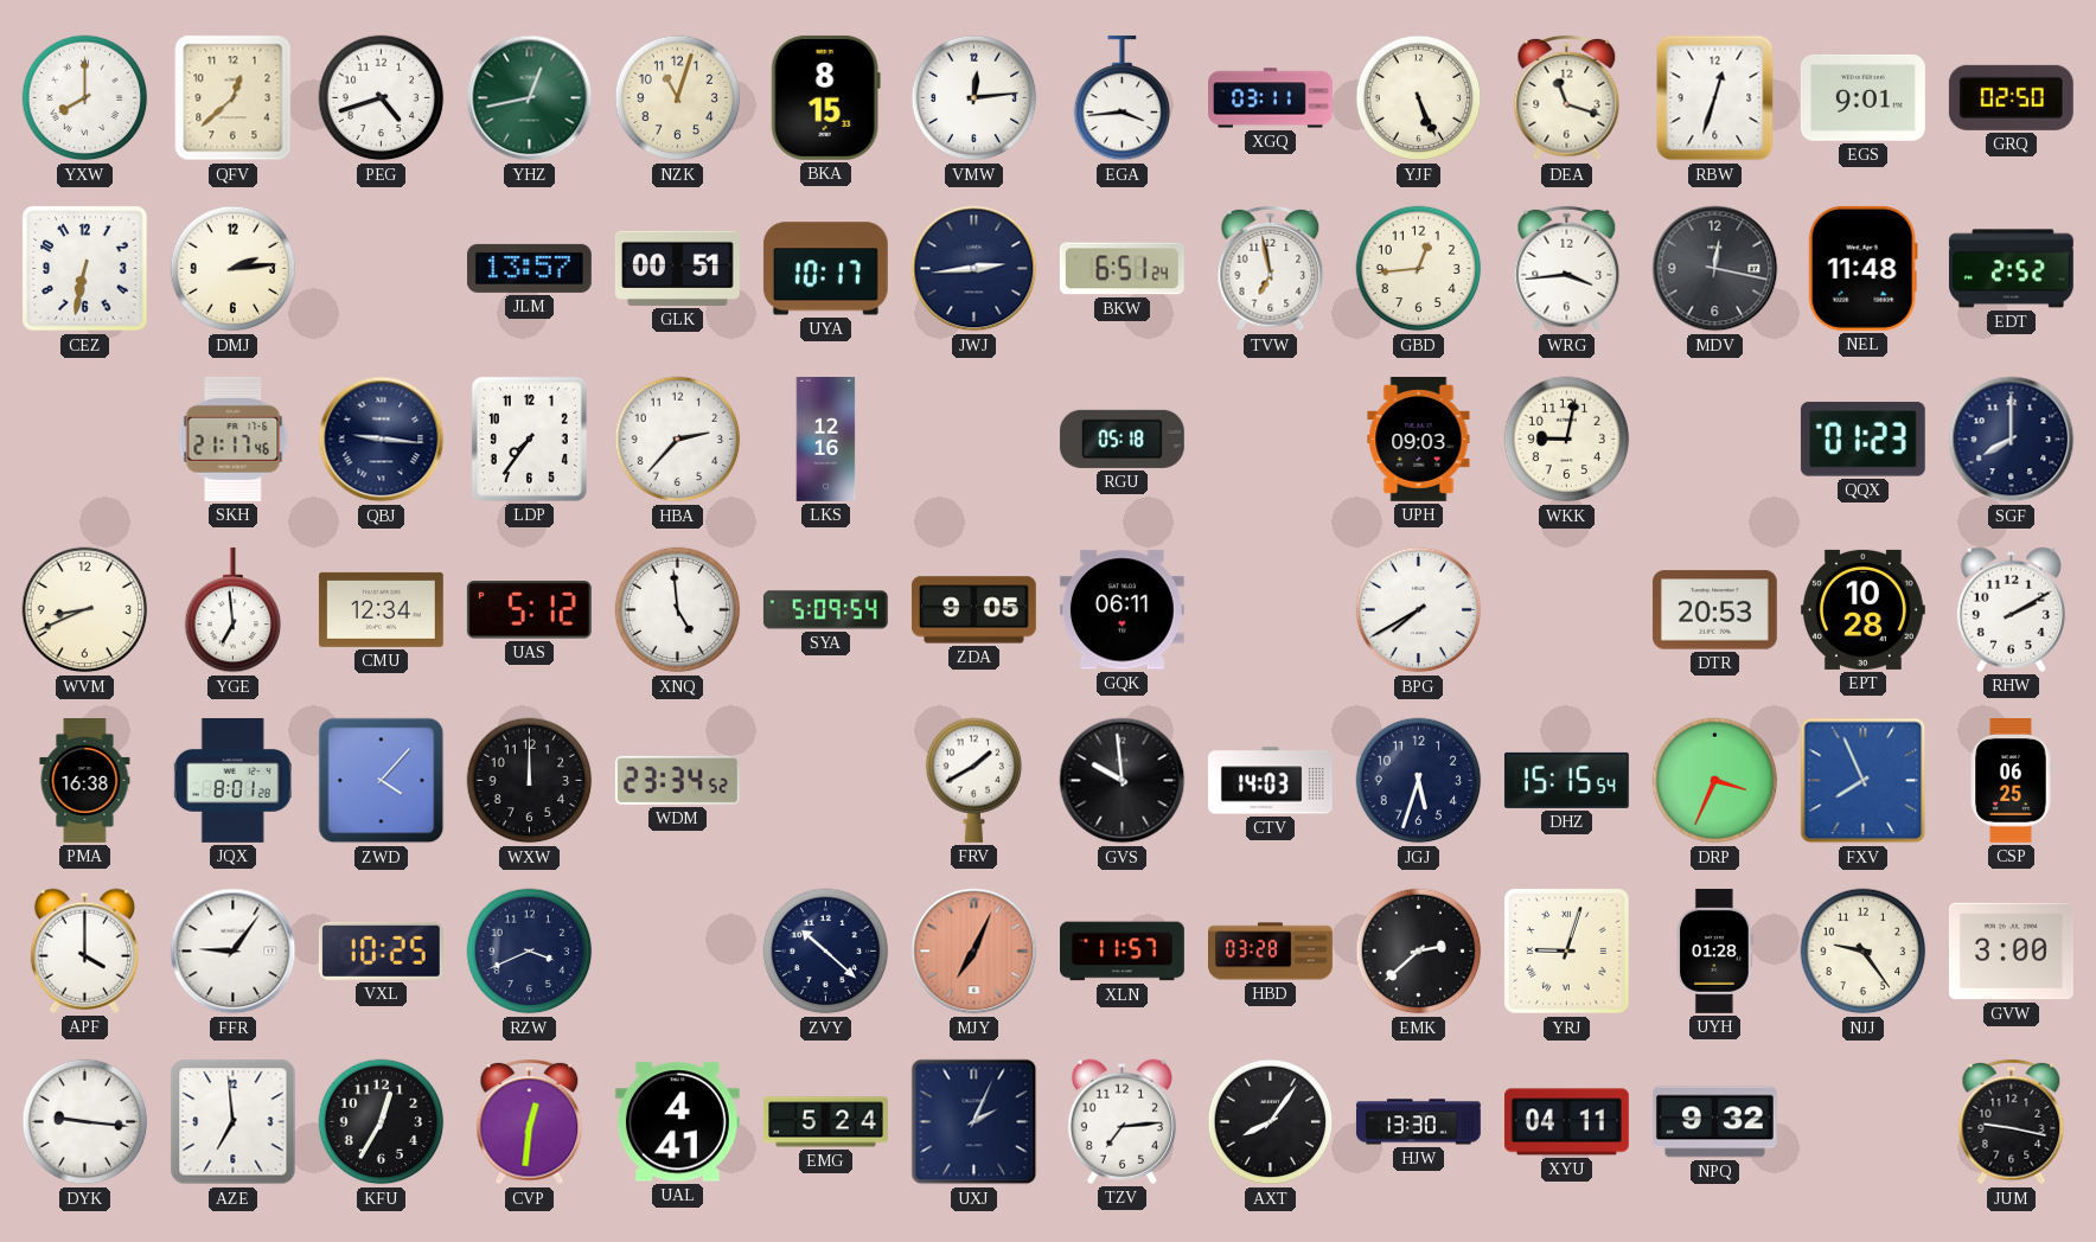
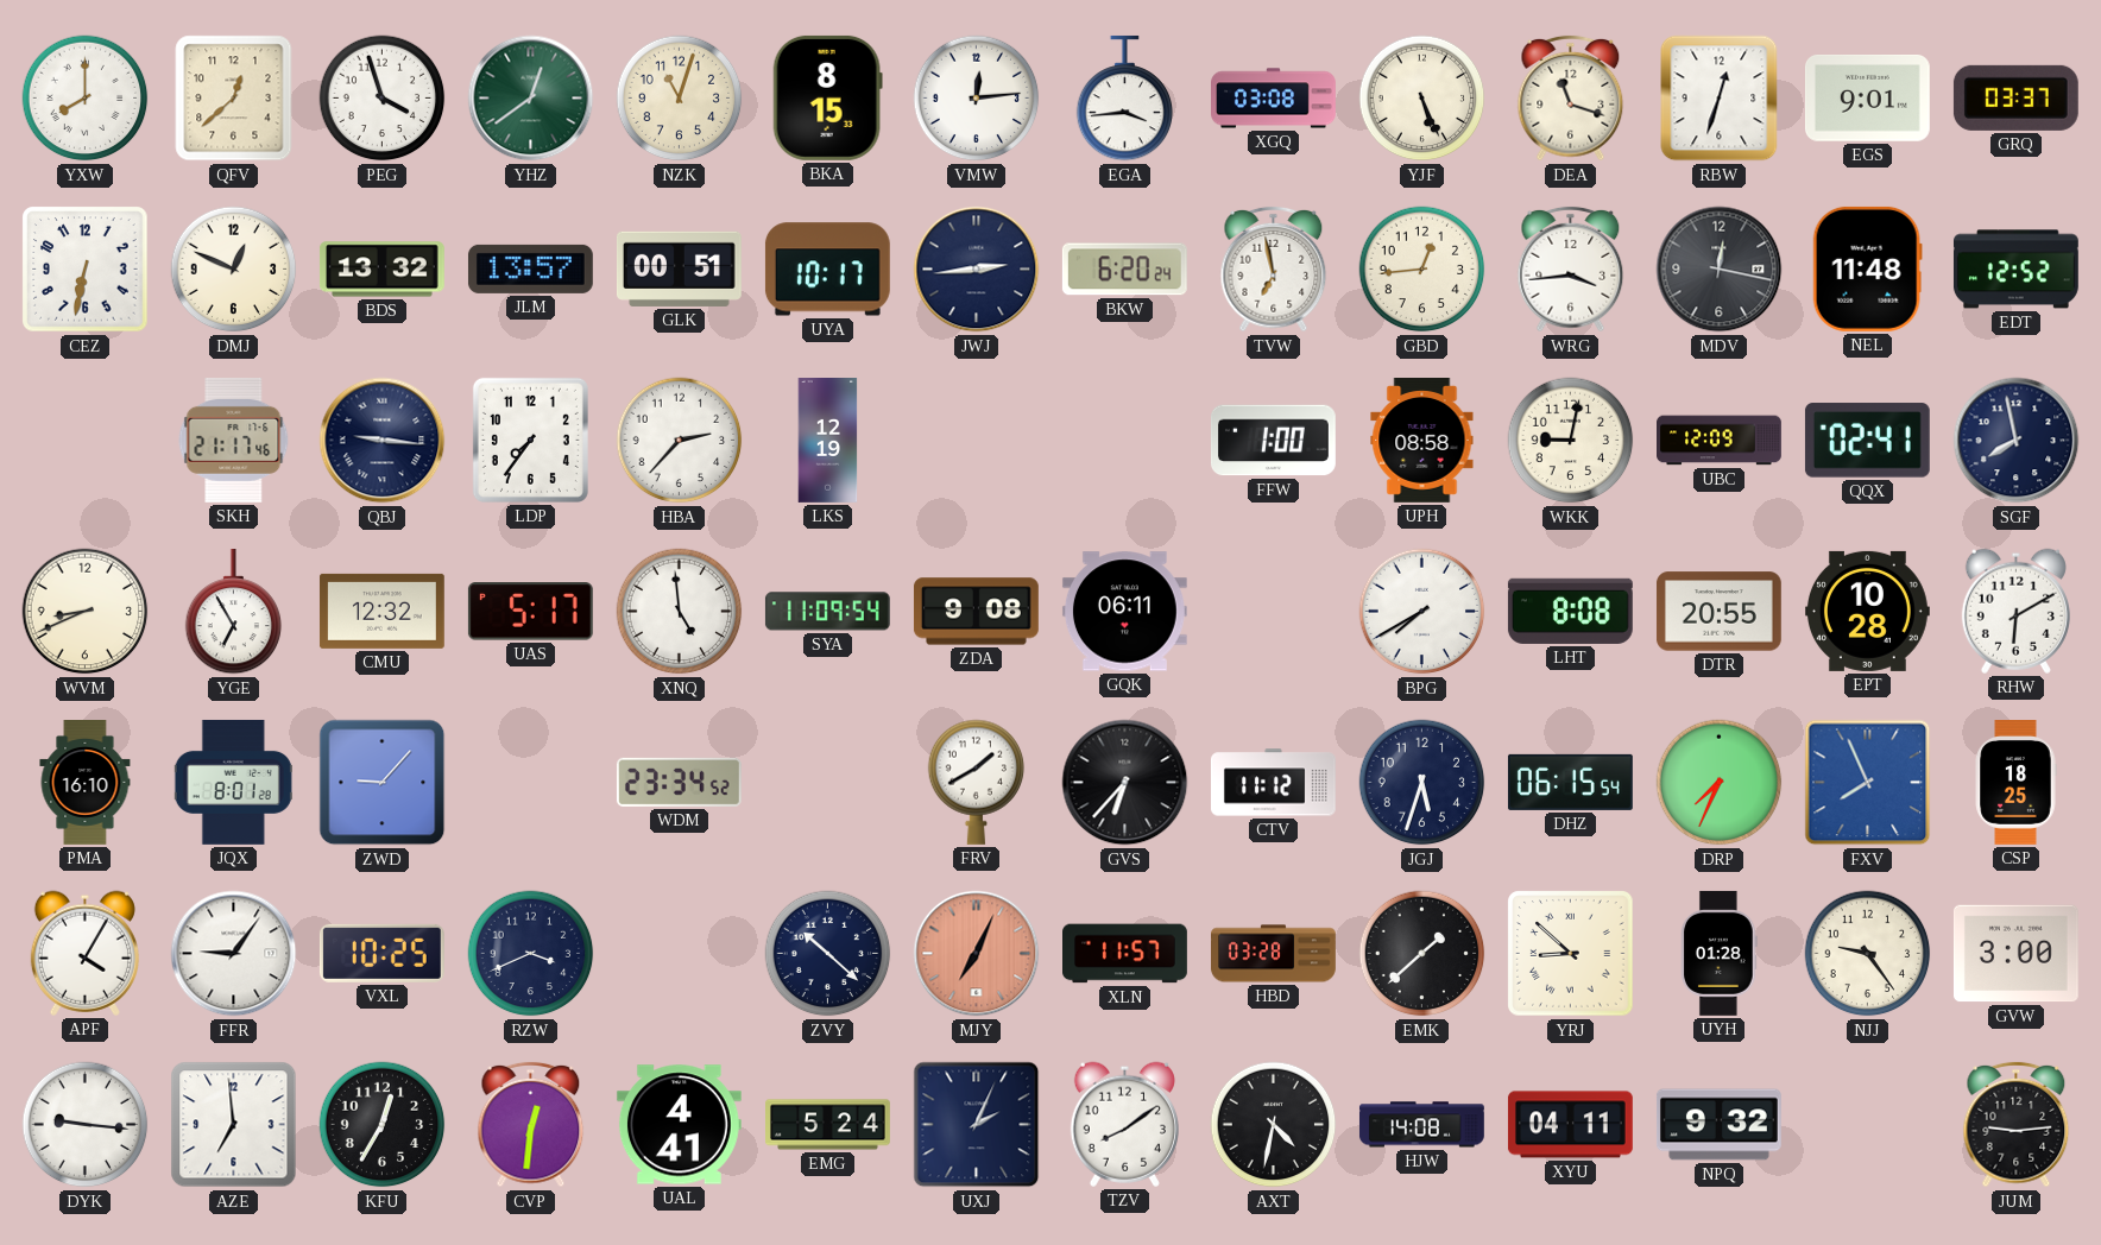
PEG: 4:42 -> 3:57 (383, 99)
YHZ: 12:43 -> 12:39 (531, 99)
XGQ: 03:11 -> 03:08 (1274, 99)
GRQ: 02:50 -> 03:37 (2015, 97)
DMJ: 2:14 -> 12:49 (234, 270)
BDS: none -> 13:32 (381, 270)
BKW: 6:51 -> 6:20 (1124, 270)
EDT: 2:52 -> 12:52 (2015, 270)
LKS: 12:16 -> 12:19 (828, 441)
RGU: 05:18 -> none (1122, 438)
FFW: none -> 1:00 (1273, 441)
UPH: 09:03 -> 08:58 (1422, 441)
UBC: none -> 12:09 (1720, 441)
QQX: 01:23 -> 02:41 (1867, 441)
SGF: 8:00 -> 7:58 (2017, 441)
YGE: 6:59 -> 6:55 (234, 612)
CMU: 12:34 -> 12:32 (381, 611)
UAS: 5:12 -> 5:17 (530, 612)
SYA: 5:09 -> 11:09 (827, 612)
ZDA: 9:05 -> 9:08 (976, 612)
LHT: none -> 8:08 (1570, 611)
DTR: 20:53 -> 20:55 (1718, 612)
RHW: 2:10 -> 6:10 (2015, 611)
PMA: 16:38 -> 16:10 (86, 783)
ZWD: 4:07 -> 9:07 (383, 783)
WXW: 12:00 -> none (530, 781)
GVS: 9:59 -> 6:37 (1125, 783)
CTV: 14:03 -> 11:12 (1273, 783)
DHZ: 15:15 -> 06:15 (1570, 782)
DRP: 3:34 -> 7:34 (1720, 783)
CSP: 06:25 -> 18:25 (2015, 783)
APF: 4:00 -> 4:05 (84, 953)
EMK: 2:38 -> 1:38 (1422, 954)
YRJ: 9:03 -> 8:52 (1571, 954)
TZV: 7:14 -> 8:09 (1124, 1124)
AXT: 8:06 -> 4:32 (1274, 1125)
HJW: 13:30 -> 14:08 (1421, 1125)
JUM: 9:17 -> 9:14 (2017, 1125)
